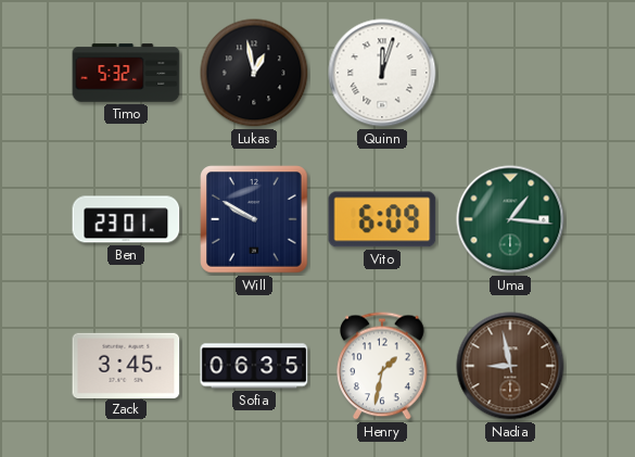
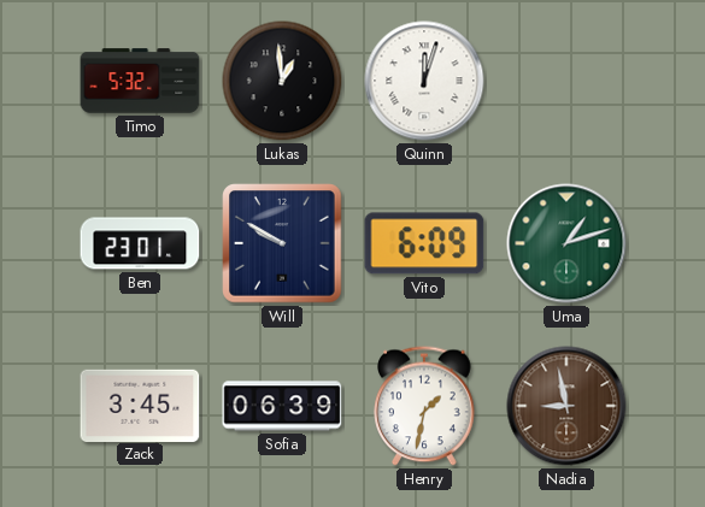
Lukas: 12:58 -> 12:59 (282, 81)
Uma: 1:16 -> 1:12 (566, 243)
Sofia: 06:35 -> 06:39 (282, 406)
